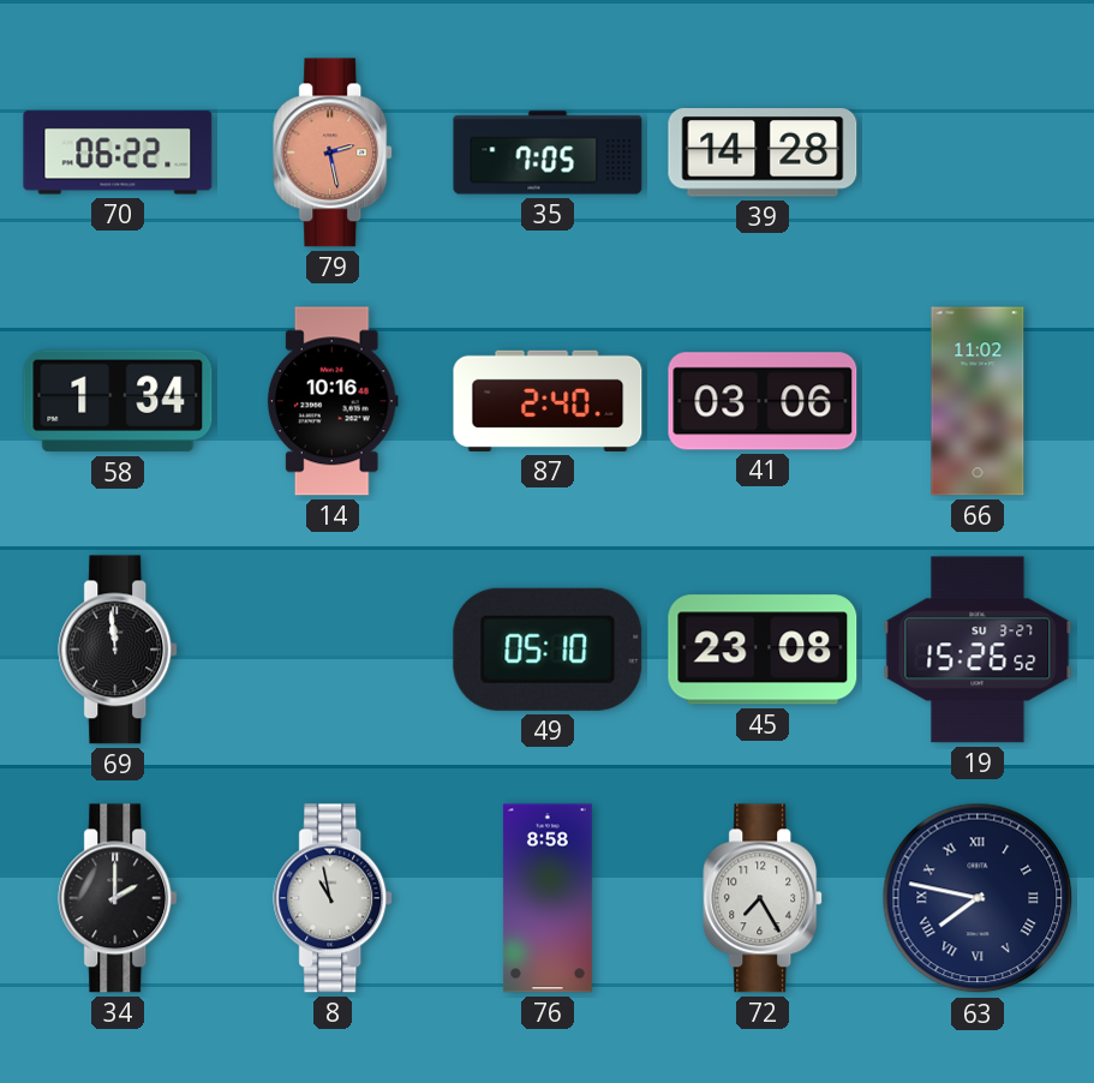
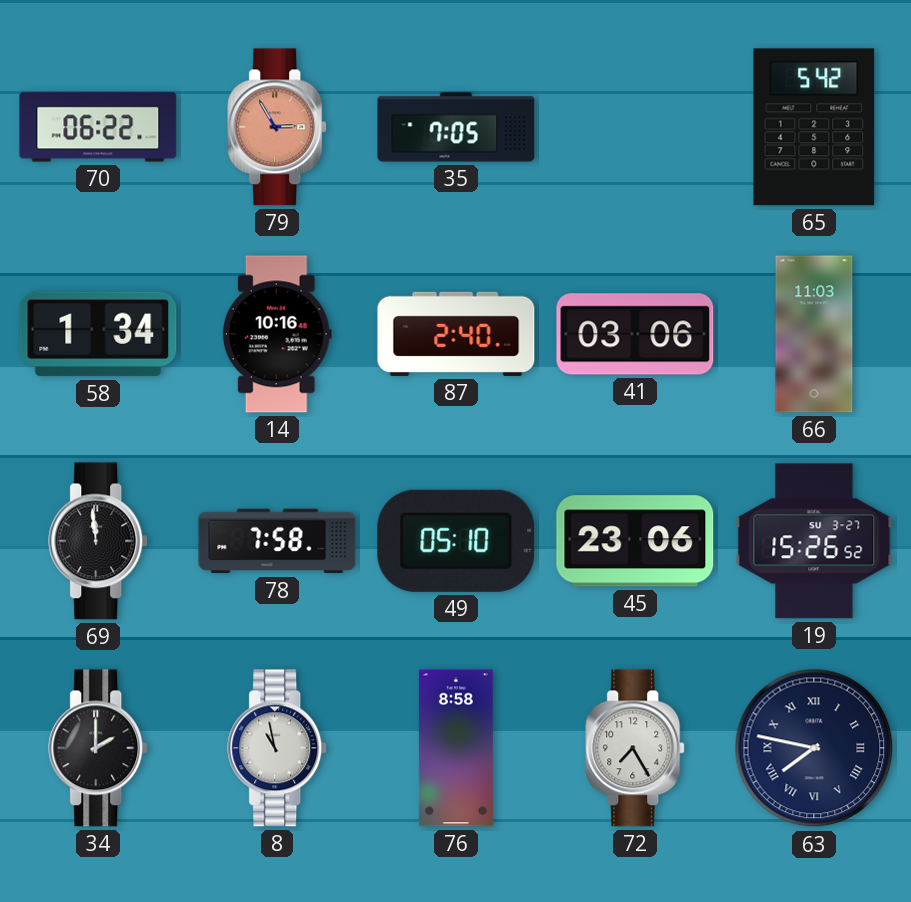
79: 2:28 -> 2:55 (278, 127)
39: 14:28 -> none (763, 152)
65: none -> 5:42 (814, 127)
66: 11:02 -> 11:03 (814, 334)
78: none -> 7:58 (277, 541)
45: 23:08 -> 23:06 (635, 541)
